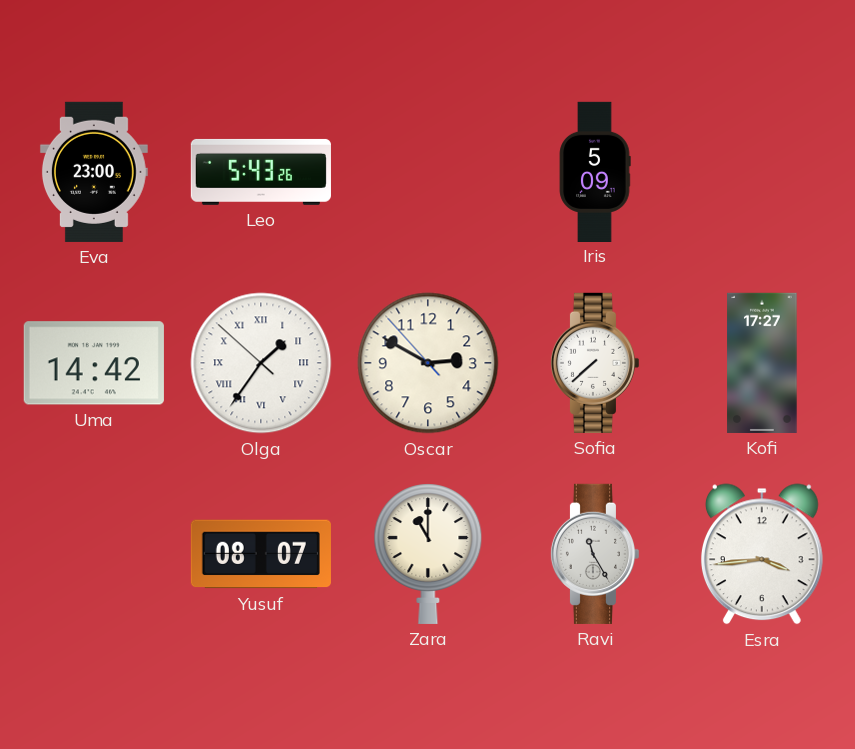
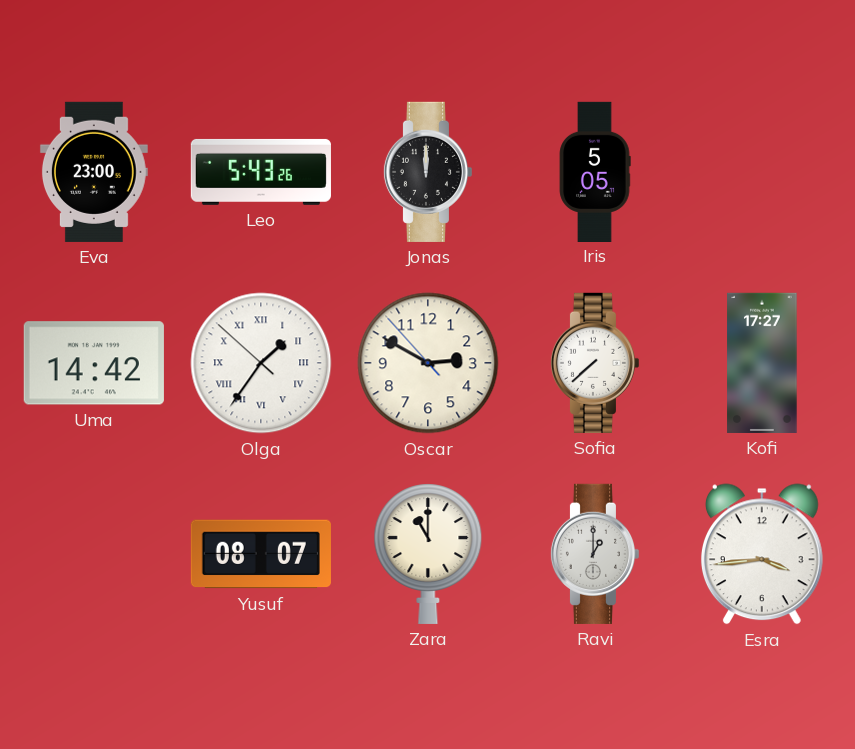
Jonas: none -> 12:00 (427, 172)
Iris: 5:09 -> 5:05 (595, 171)
Ravi: 11:25 -> 1:00 (594, 554)
